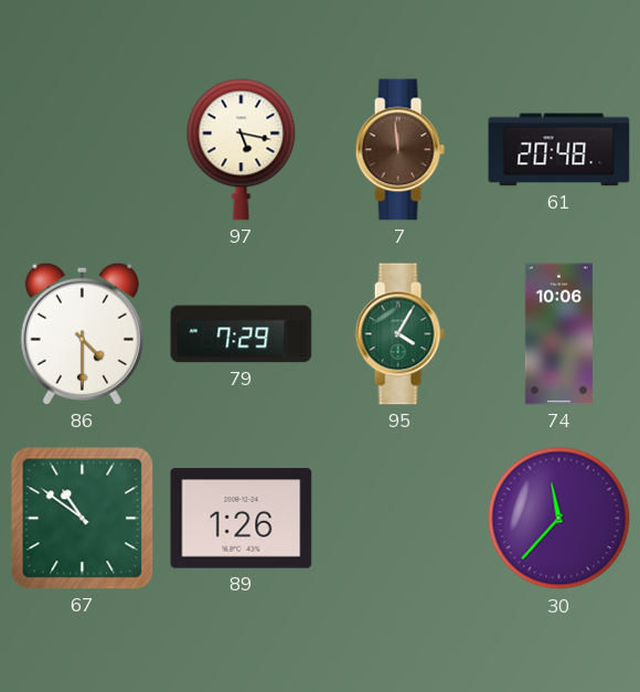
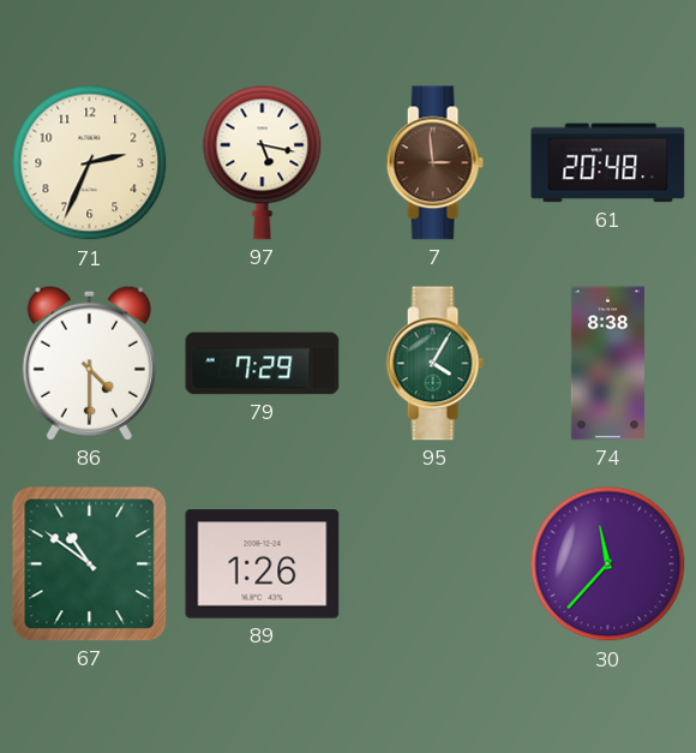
71: none -> 2:34 (90, 163)
7: 11:59 -> 2:59 (434, 163)
74: 10:06 -> 8:38 (607, 364)
